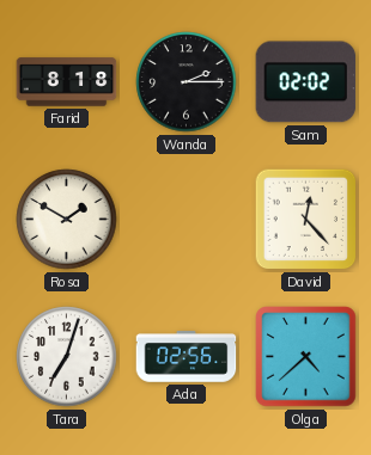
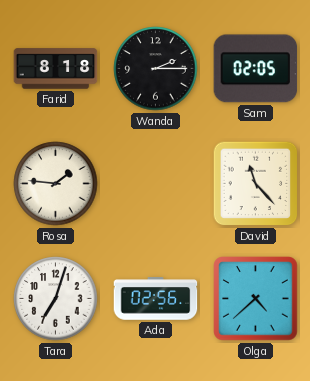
Sam: 02:02 -> 02:05 (256, 69)
Rosa: 1:50 -> 1:46 (56, 184)
David: 12:23 -> 11:23 (256, 184)
